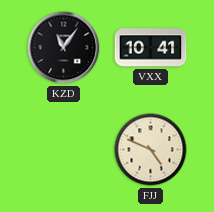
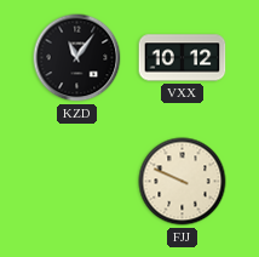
VXX: 10:41 -> 10:12 (183, 58)
FJJ: 4:49 -> 9:49 (183, 182)
